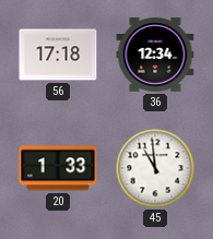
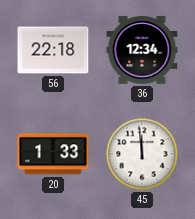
56: 17:18 -> 22:18 (53, 50)
45: 10:59 -> 11:59 (142, 154)
